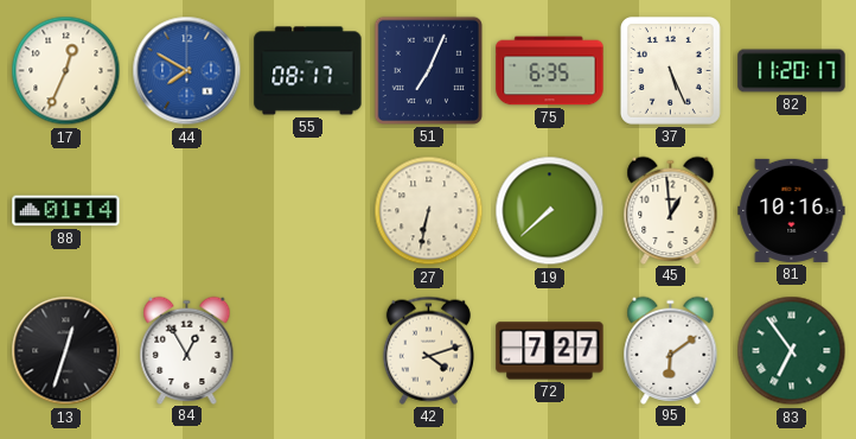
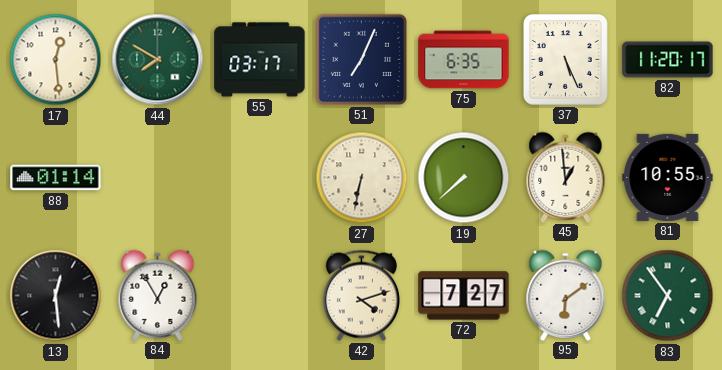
17: 12:34 -> 12:29 (56, 60)
44 dial: blue -> green (158, 60)
55: 08:17 -> 03:17 (260, 60)
81: 10:16 -> 10:55 (668, 177)
13: 12:33 -> 12:29 (56, 296)
